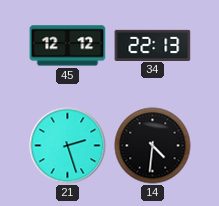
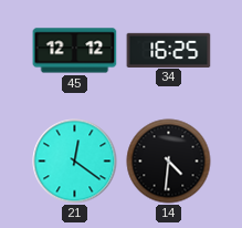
34: 22:13 -> 16:25 (169, 50)
21: 2:27 -> 12:21 (75, 162)
